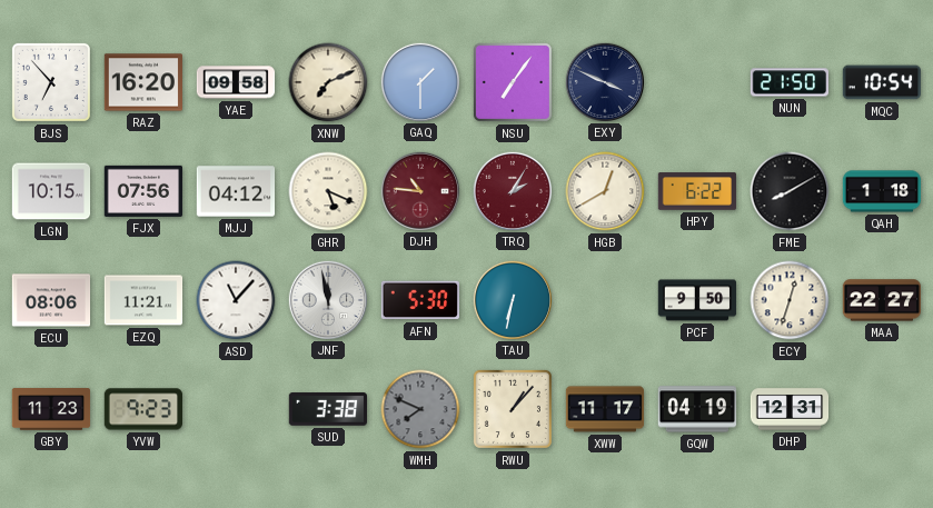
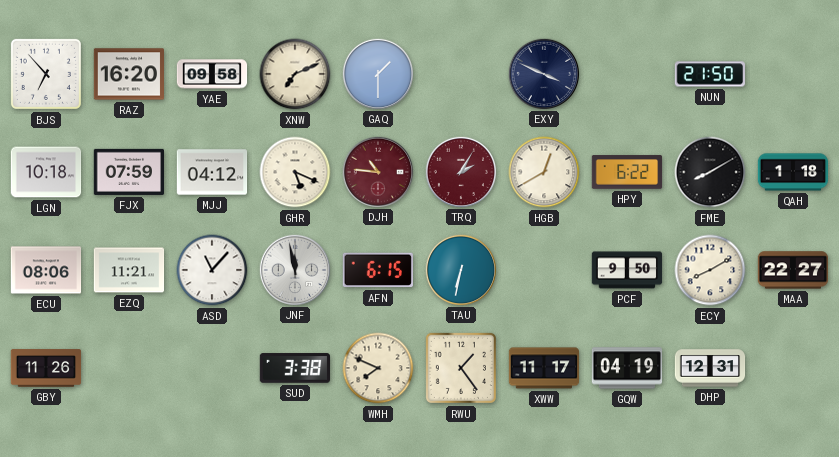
NSU: 7:06 -> none (513, 82)
MQC: 10:54 -> none (882, 82)
LGN: 10:15 -> 10:18 (46, 172)
FJX: 07:56 -> 07:59 (129, 172)
AFN: 5:30 -> 6:15 (378, 270)
ECY: 12:33 -> 8:10 (710, 270)
GBY: 11:23 -> 11:26 (46, 368)
YVW: 9:23 -> none (142, 409)
WMH dial: grey -> cream (378, 368)
RWU: 1:07 -> 1:24 (461, 368)
